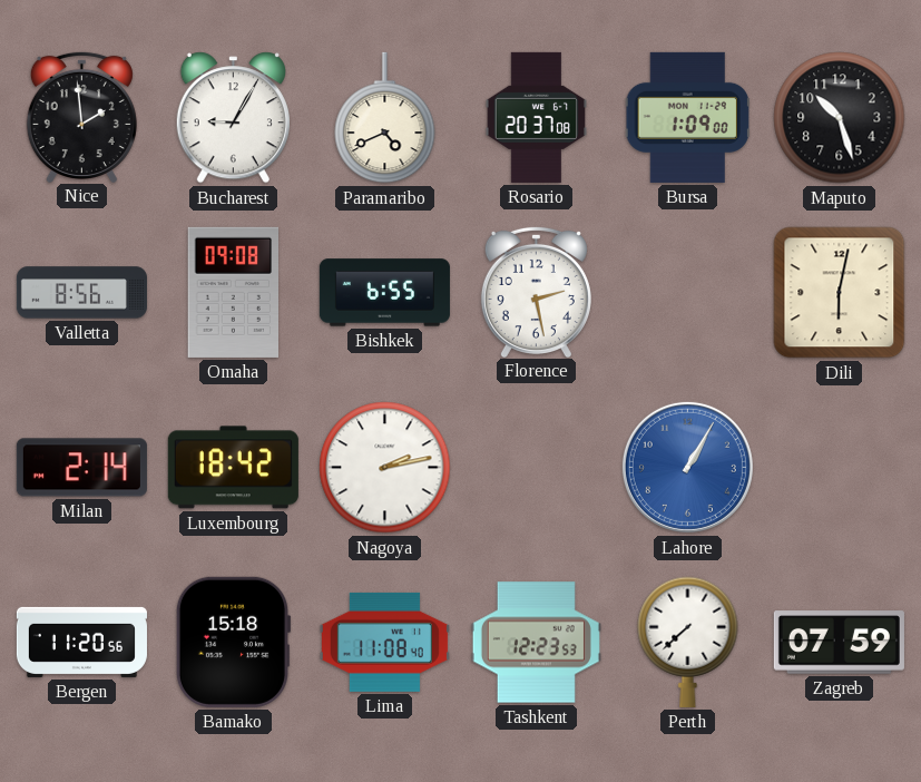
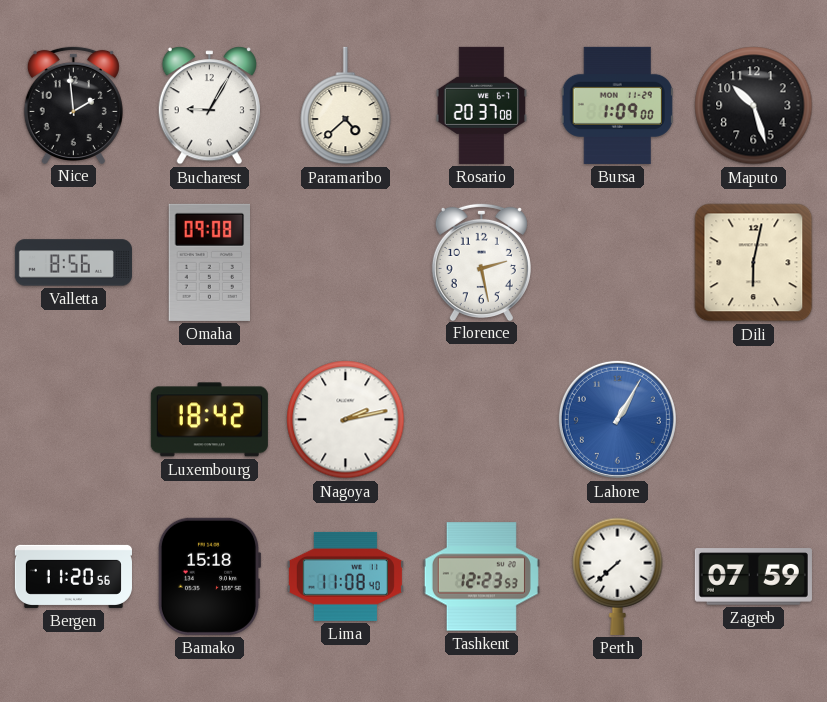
Paramaribo: 4:41 -> 4:38 (346, 106)
Bishkek: 6:55 -> none (384, 293)
Milan: 2:14 -> none (81, 468)
